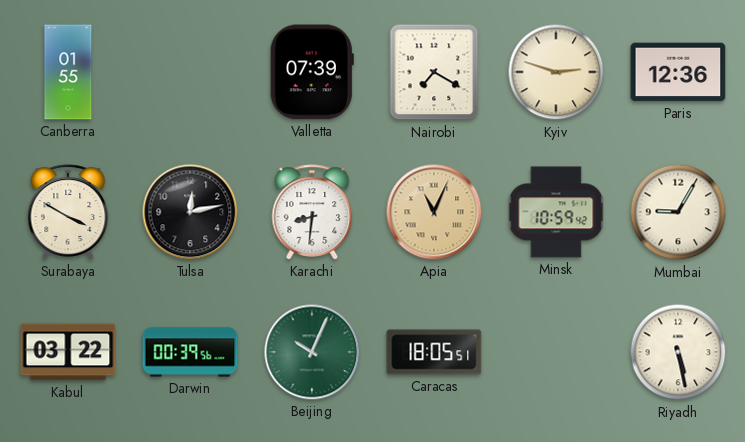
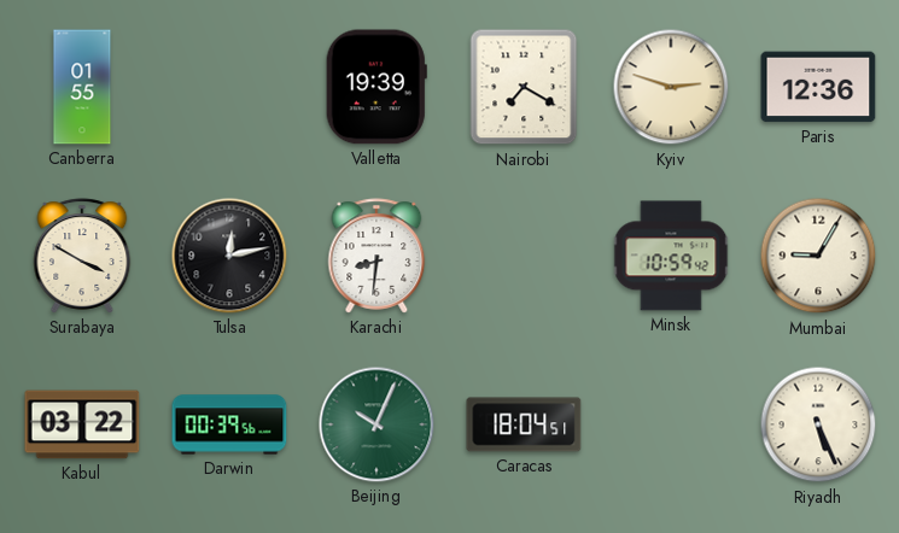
Valletta: 07:39 -> 19:39 (376, 87)
Apia: 11:04 -> none (434, 212)
Caracas: 18:05 -> 18:04 (524, 424)
Riyadh: 5:28 -> 5:26 (818, 424)
